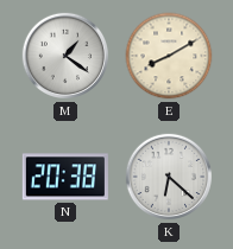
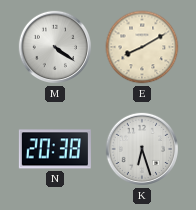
M: 1:21 -> 4:21 (55, 47)
K: 6:22 -> 6:27 (142, 149)
